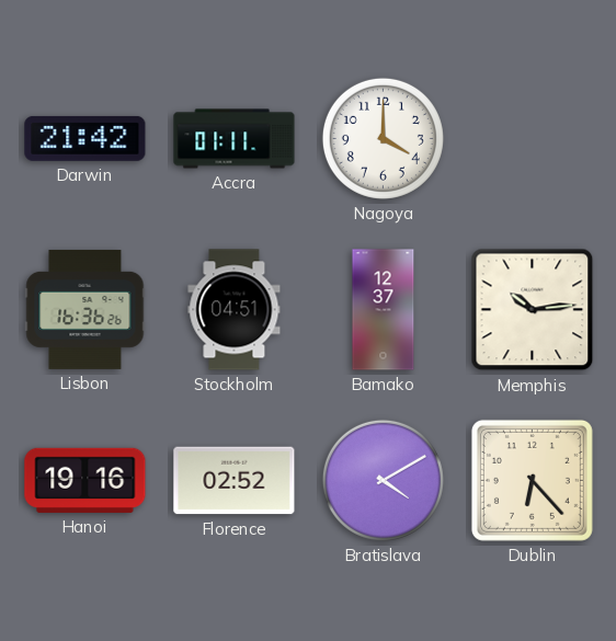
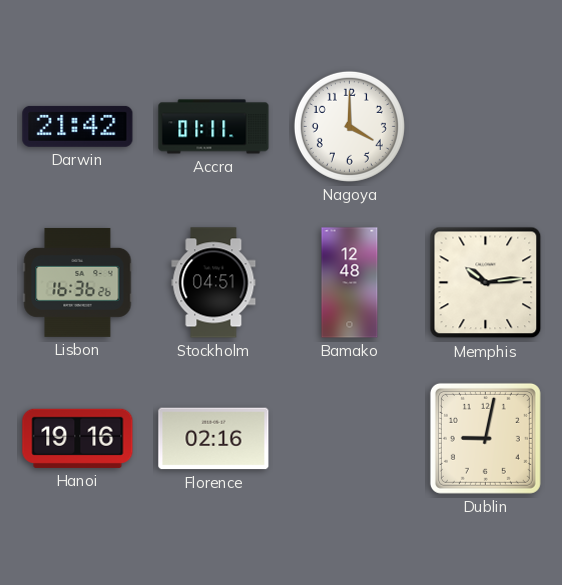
Bamako: 12:37 -> 12:48 (350, 283)
Florence: 02:52 -> 02:16 (214, 439)
Bratislava: 4:10 -> none (383, 480)
Dublin: 6:23 -> 9:02 (485, 438)
